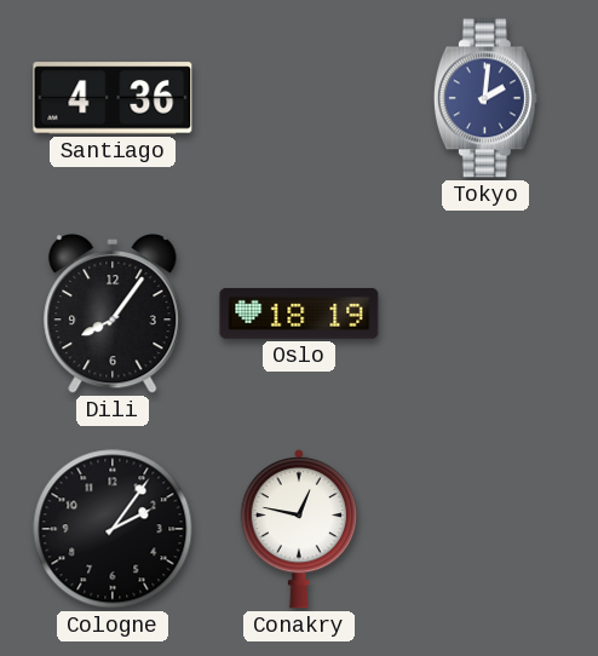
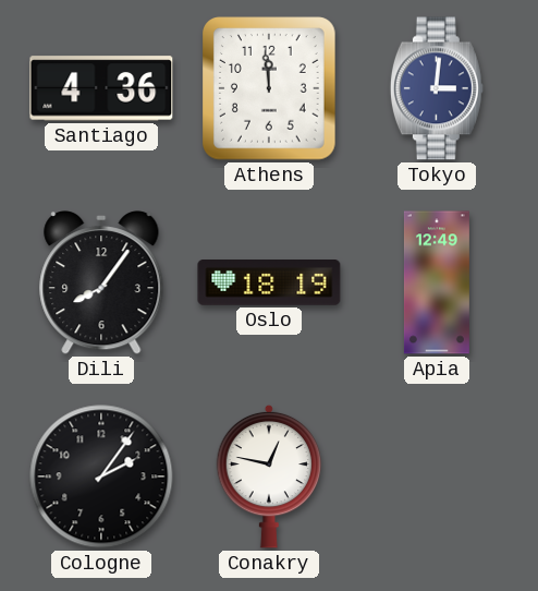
Athens: none -> 11:59 (270, 88)
Tokyo: 2:01 -> 3:01 (437, 88)
Apia: none -> 12:49 (437, 282)
